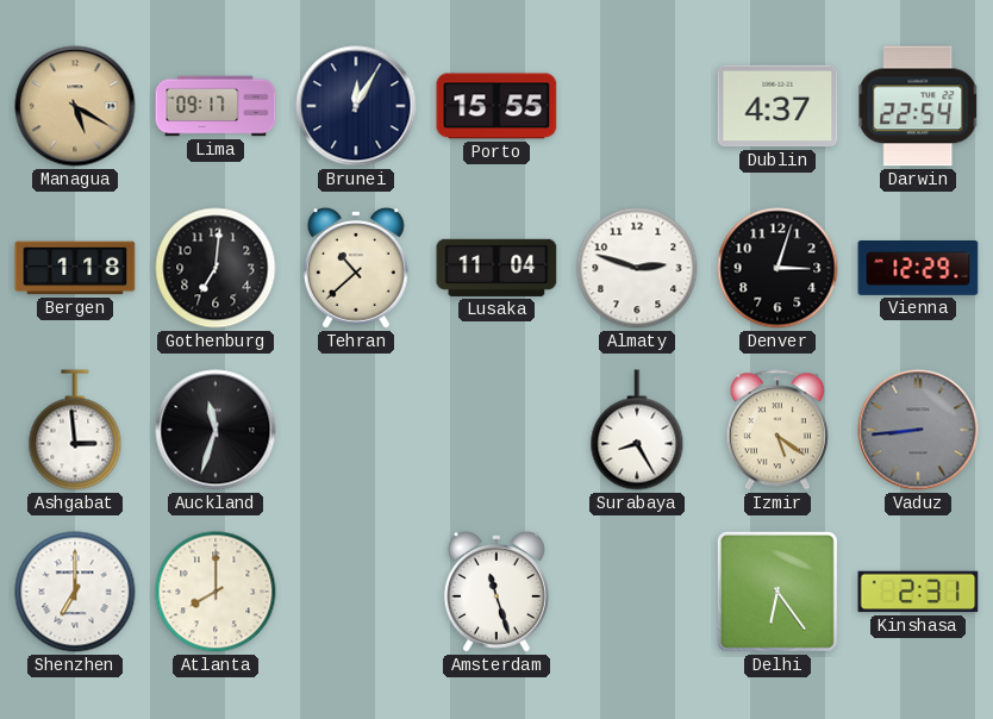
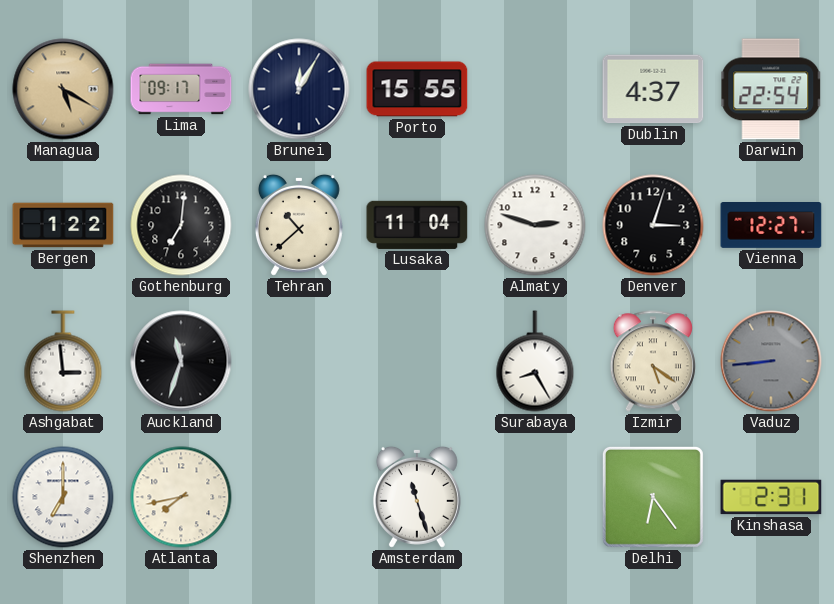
Bergen: 1:18 -> 1:22 (63, 225)
Vienna: 12:29 -> 12:27 (771, 226)
Atlanta: 8:00 -> 7:43 (181, 497)
